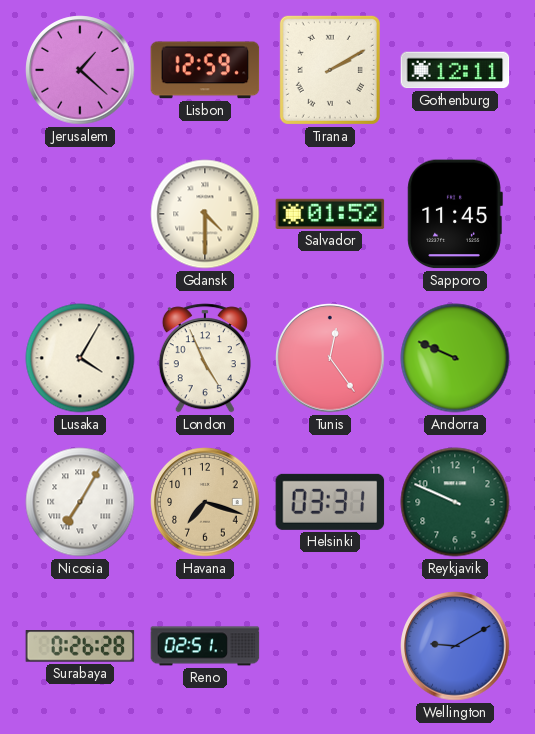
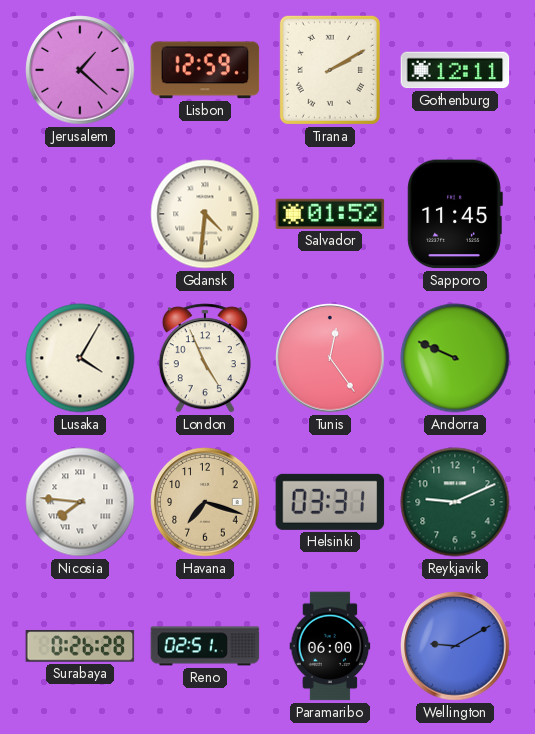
Gdansk: 4:30 -> 4:31 (205, 214)
Nicosia: 7:05 -> 7:46 (80, 502)
Reykjavik: 9:49 -> 9:11 (455, 502)
Paramaribo: none -> 06:00 (330, 646)
